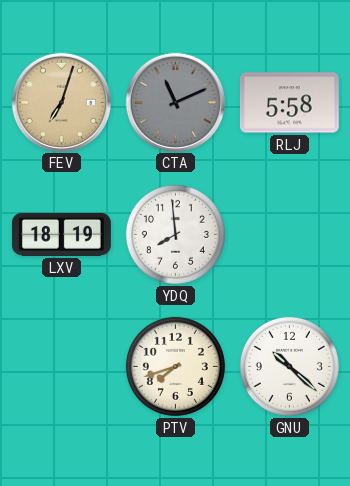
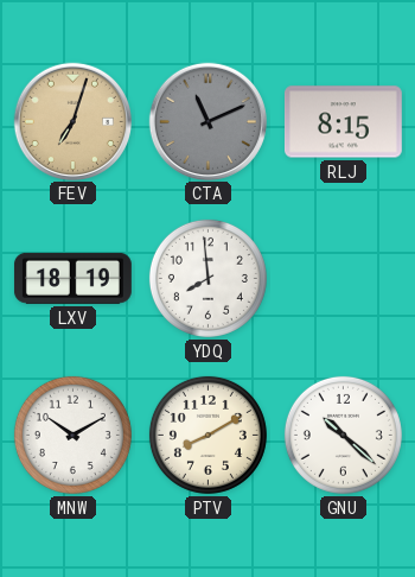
RLJ: 5:58 -> 8:15 (343, 122)
MNW: none -> 10:10 (72, 435)
PTV: 7:42 -> 8:10 (207, 435)
